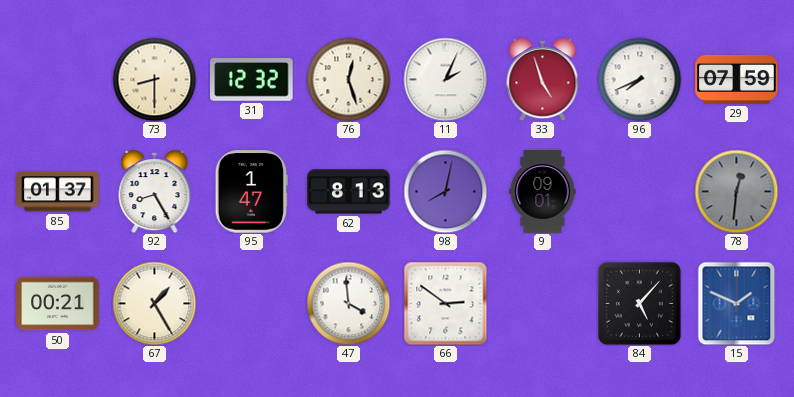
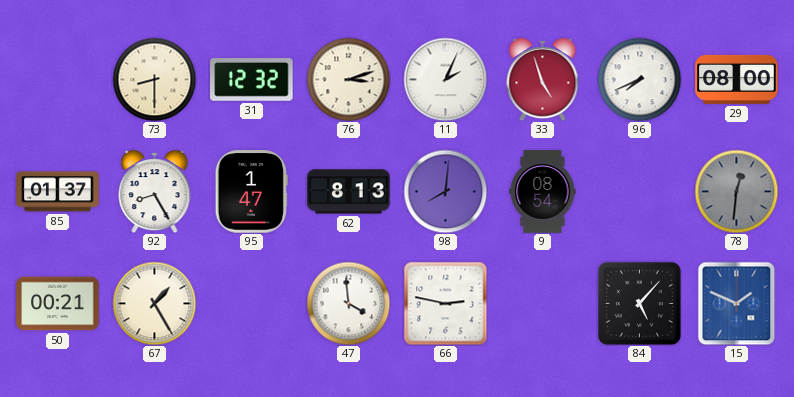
76: 12:27 -> 3:12 (348, 79)
29: 07:59 -> 08:00 (737, 79)
98: 8:02 -> 8:01 (445, 191)
9: 09:01 -> 08:54 (543, 192)
66: 2:51 -> 2:47 (445, 303)
